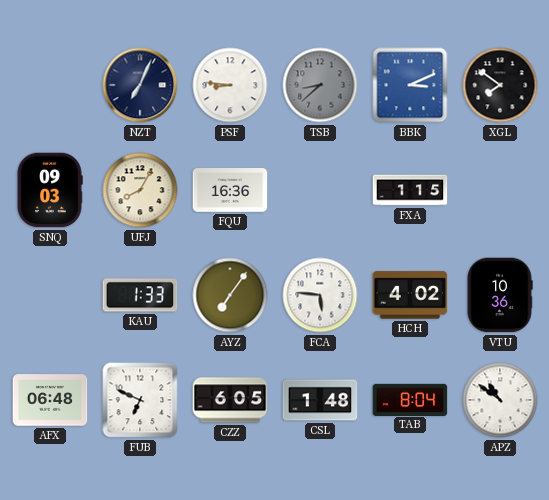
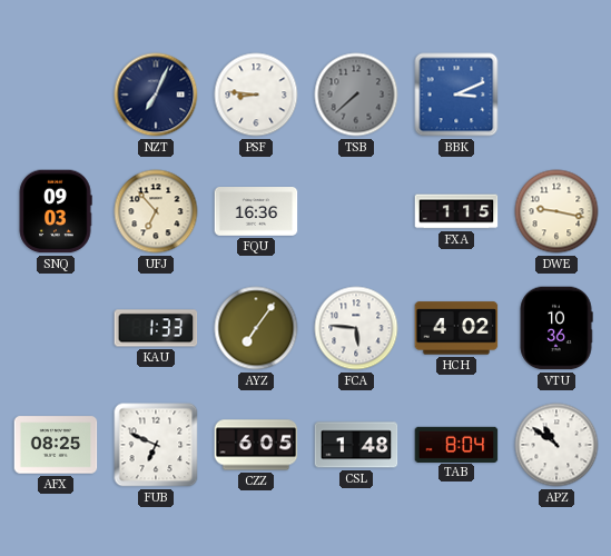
TSB: 8:38 -> 7:38 (356, 95)
XGL: 7:51 -> none (500, 85)
UFJ: 8:05 -> 6:53 (156, 211)
DWE: none -> 9:17 (556, 211)
AFX: 06:48 -> 08:25 (56, 445)
